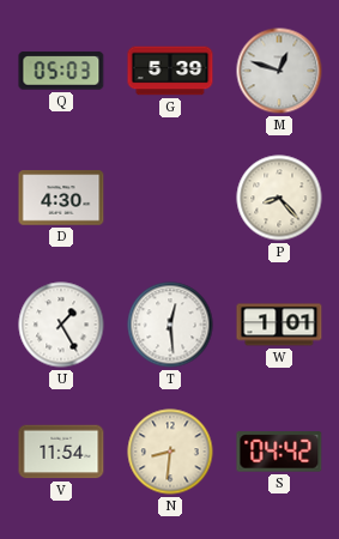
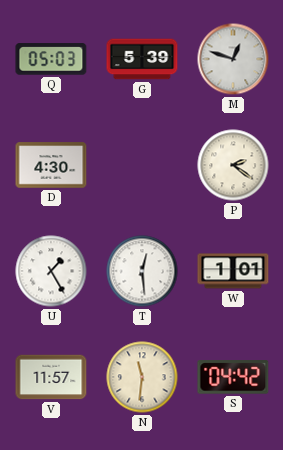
P: 8:23 -> 2:21 (233, 165)
V: 11:54 -> 11:57 (51, 377)
N: 8:31 -> 11:31 (142, 377)
